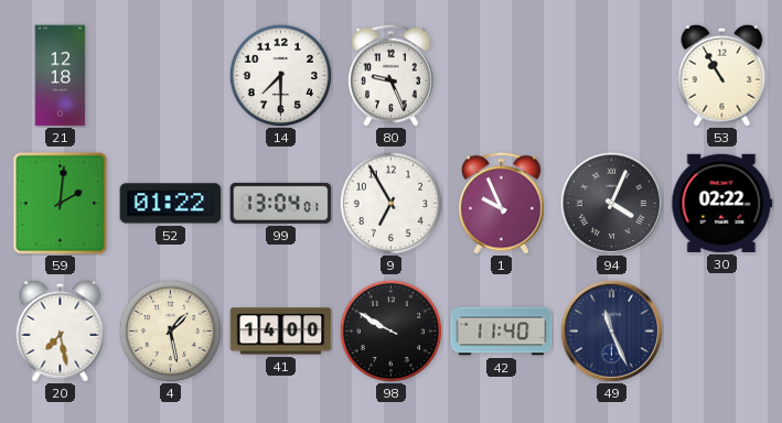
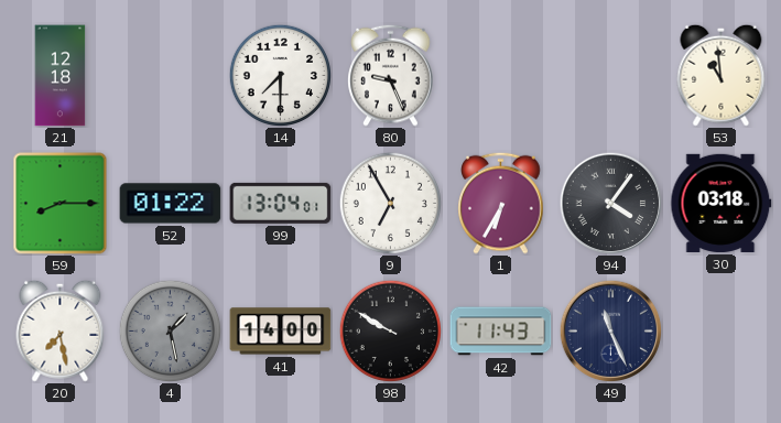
53: 10:55 -> 10:59 (722, 75)
59: 2:01 -> 8:15 (61, 204)
1: 9:56 -> 6:35 (501, 203)
94: 4:04 -> 4:06 (610, 203)
30: 02:22 -> 03:18 (722, 203)
4 dial: cream -> grey (170, 330)
42: 11:40 -> 11:43 (501, 332)
